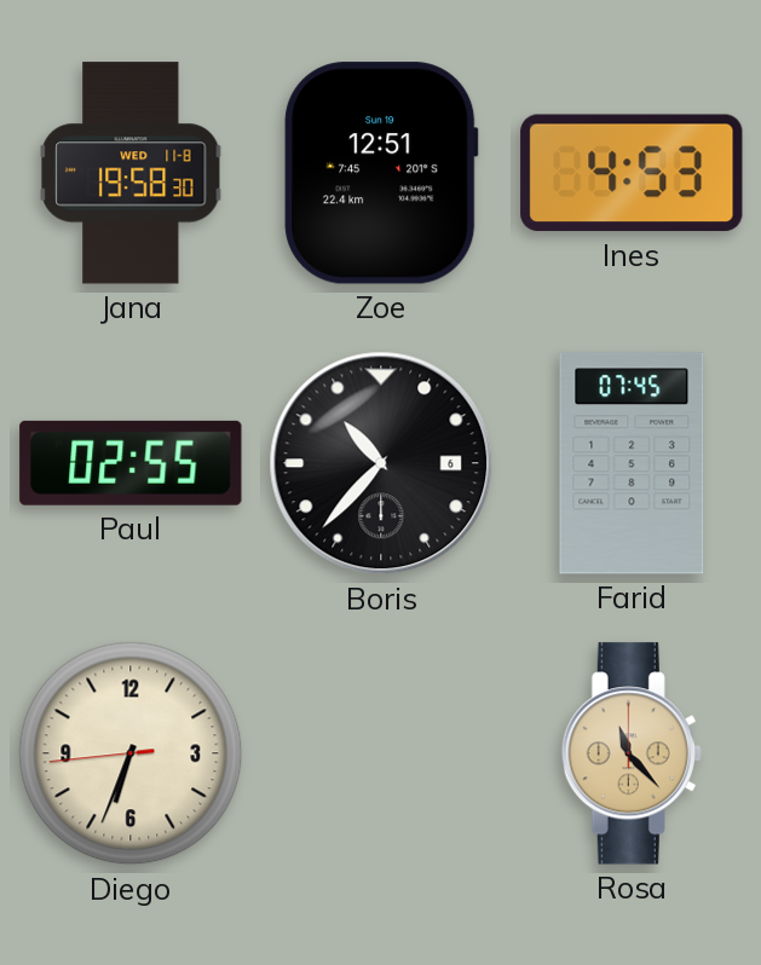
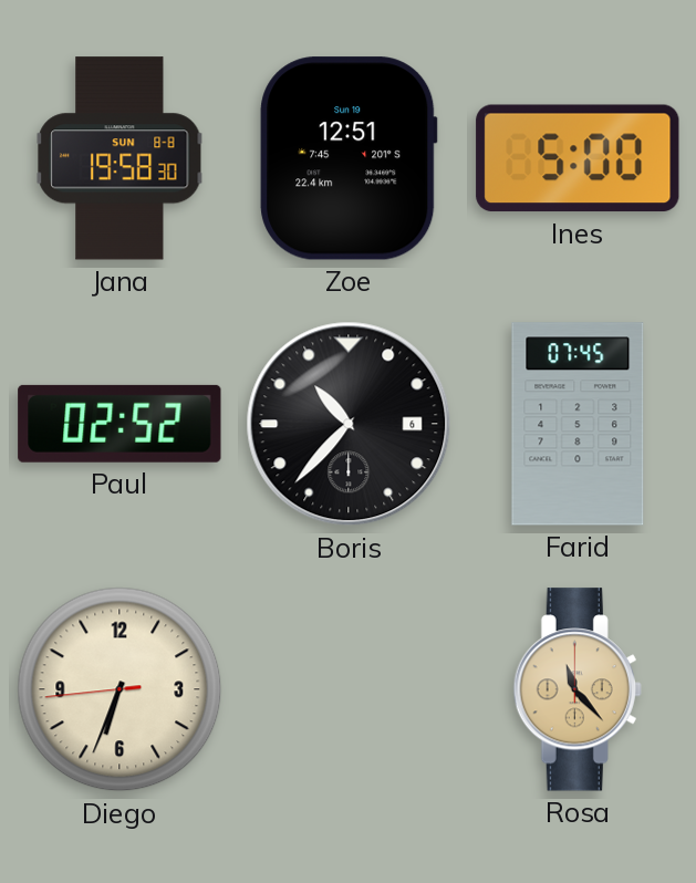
Jana date: WED 11-8 -> SUN 8-8 (120, 158)
Ines: 4:53 -> 5:00 (578, 158)
Paul: 02:55 -> 02:52 (120, 424)
